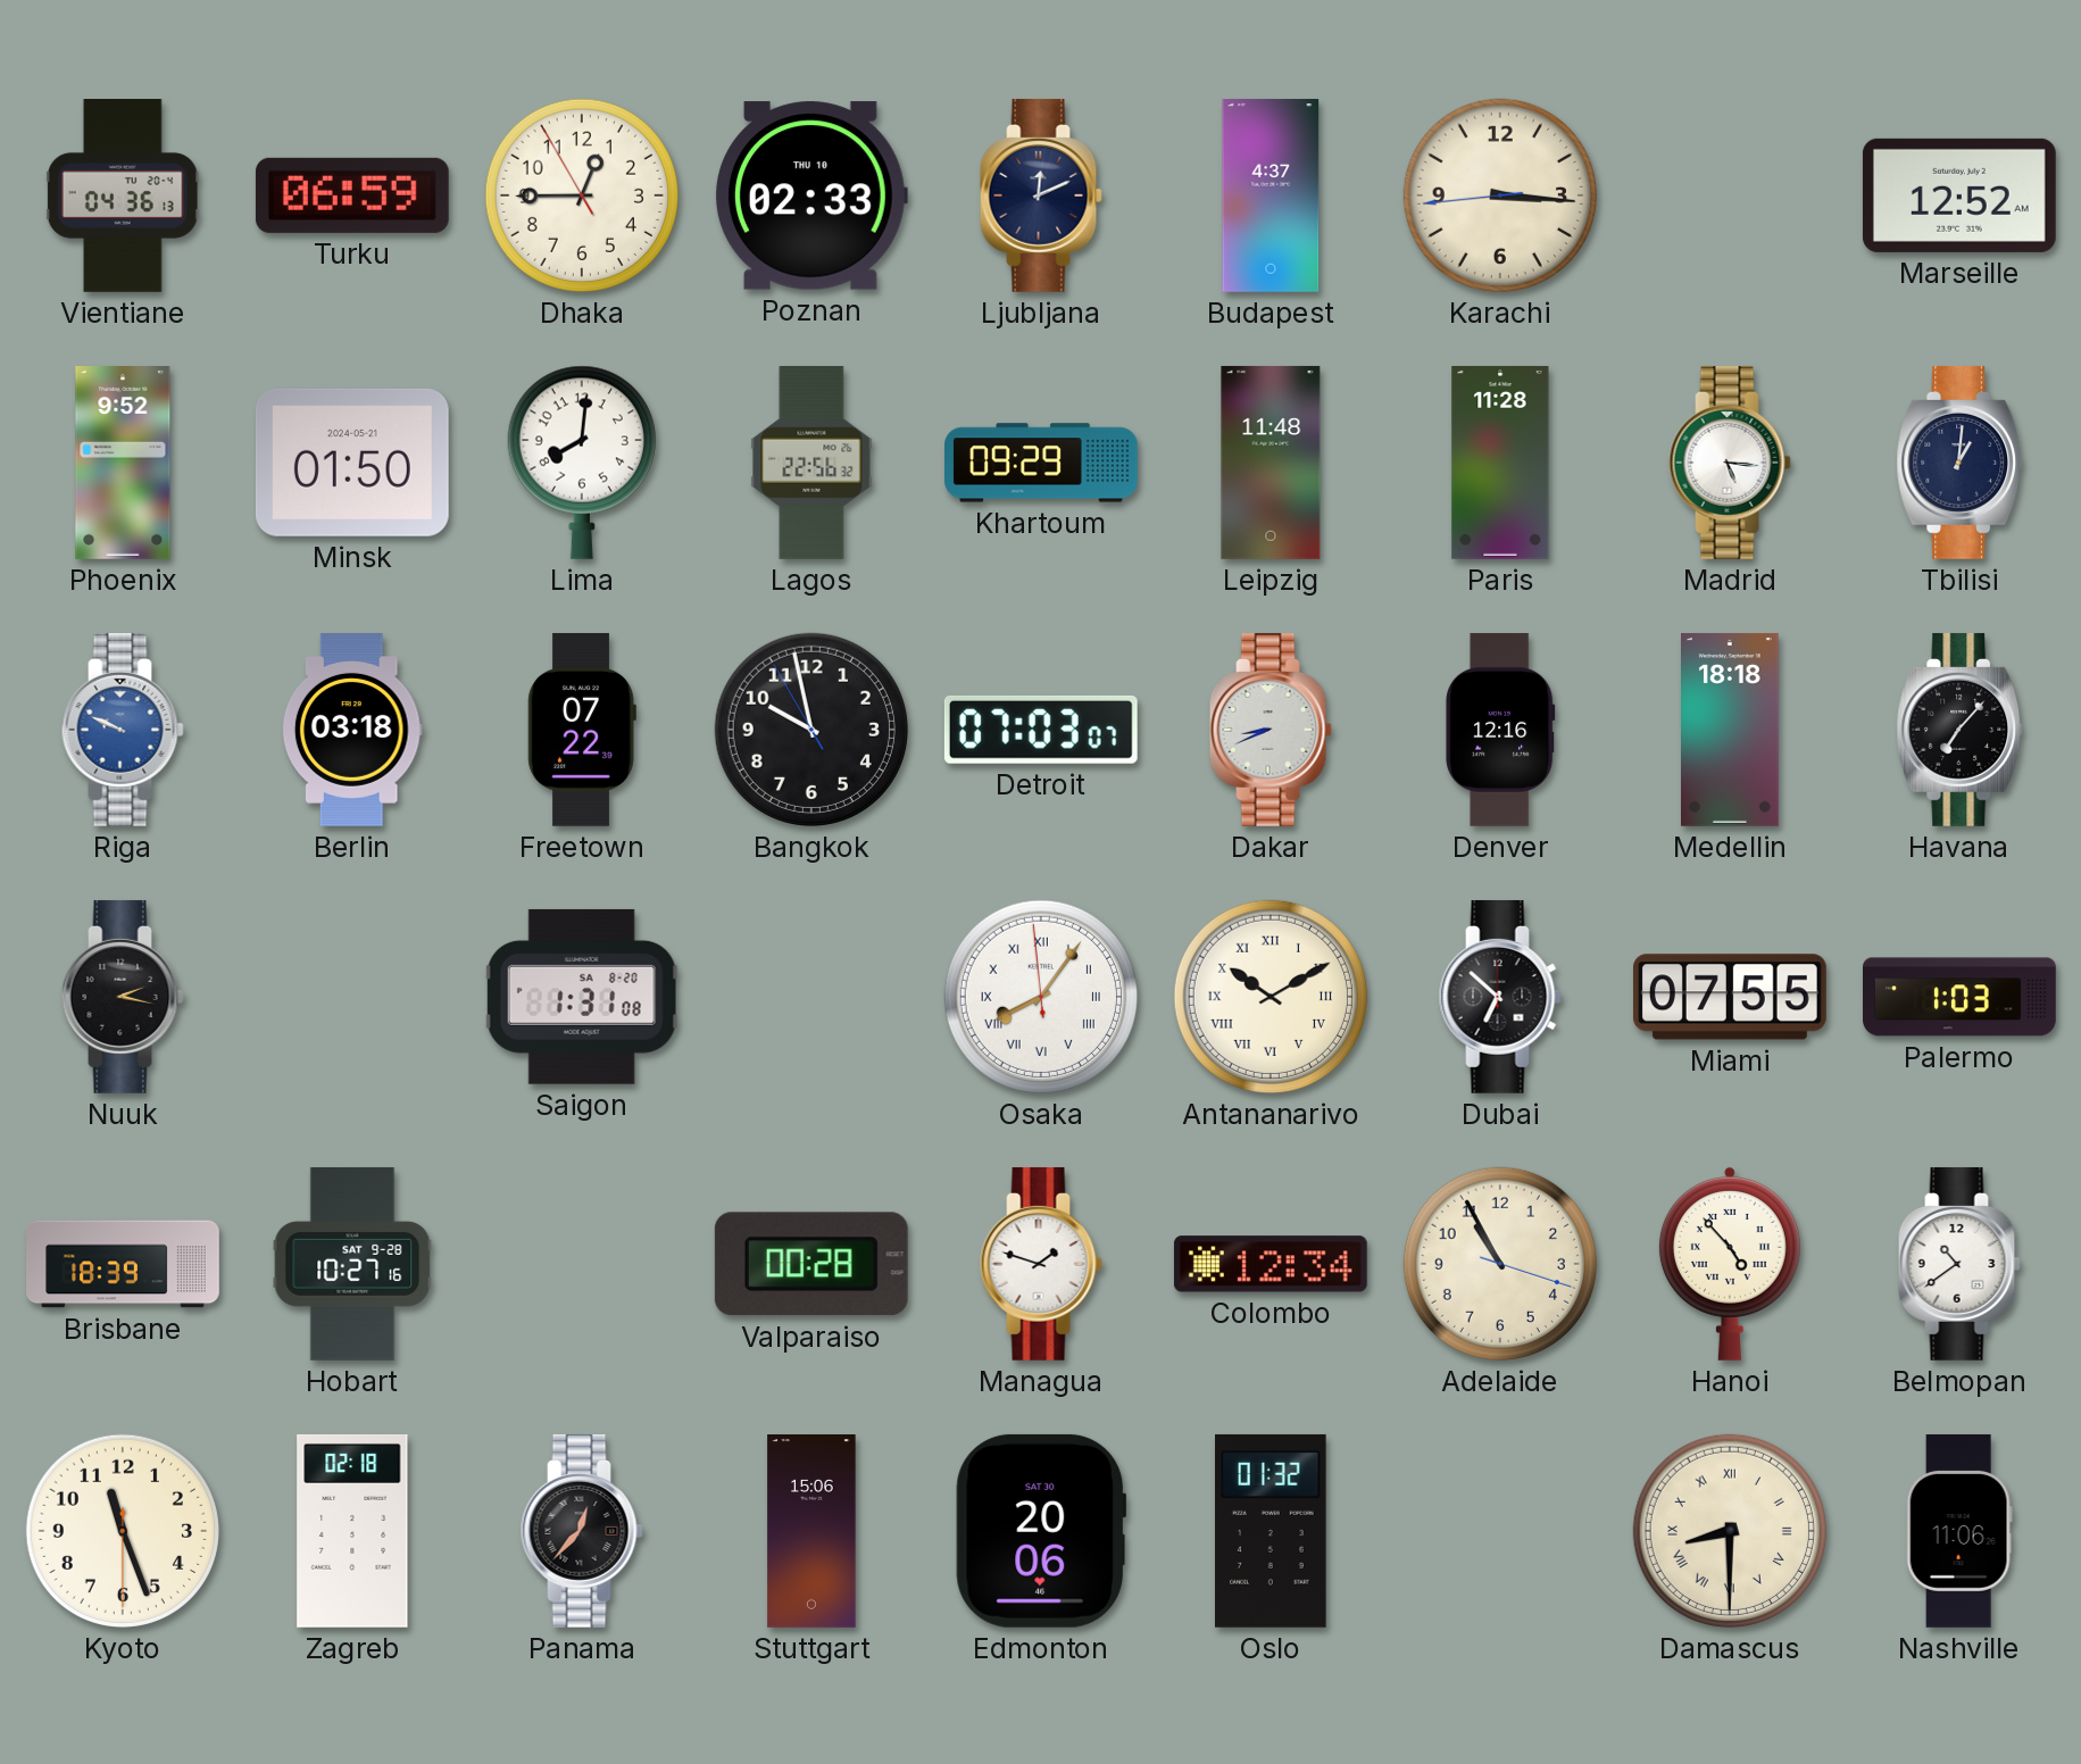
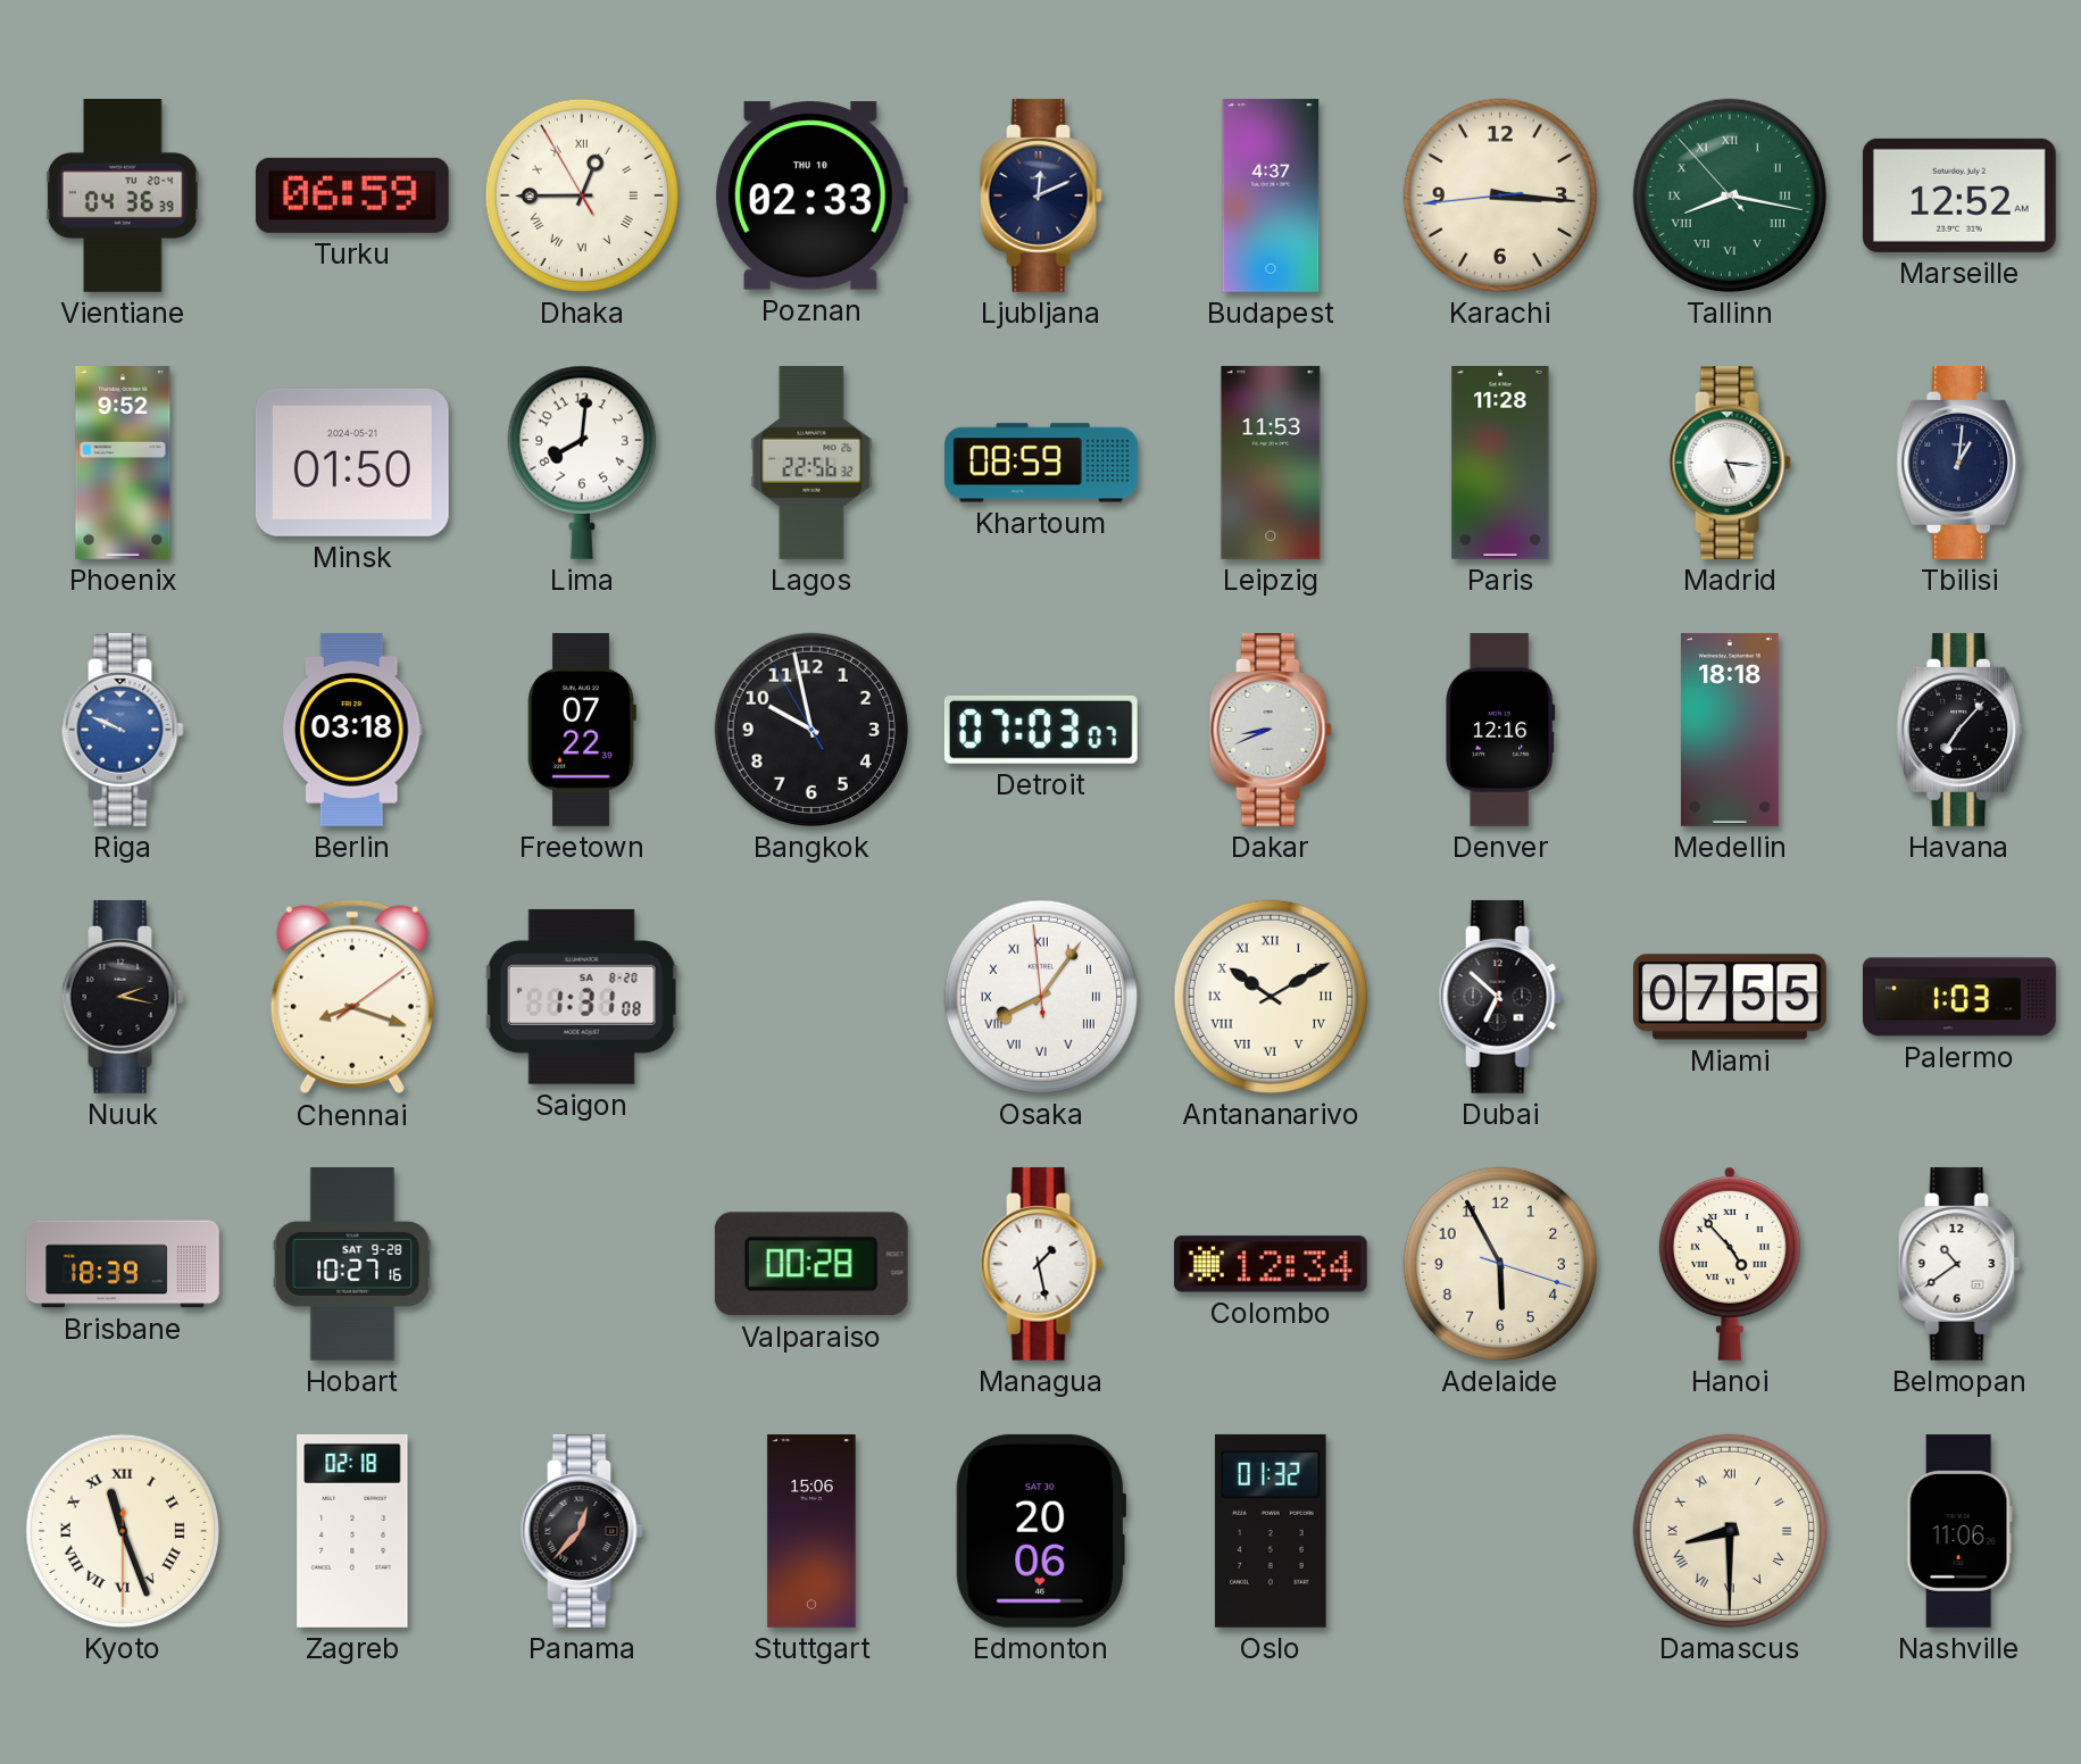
Vientiane: 04:36:13 -> 04:36:39 (123, 197)
Dhaka numerals: Arabic -> Roman (582, 195)
Tallinn: none -> 8:16 (1730, 195)
Khartoum: 09:29 -> 08:59 (1042, 463)
Leipzig: 11:48 -> 11:53 (1271, 463)
Chennai: none -> 8:18 (352, 997)
Managua: 1:48 -> 1:28 (1041, 1264)
Adelaide: 10:55 -> 5:55 (1500, 1264)
Kyoto numerals: Arabic -> Roman (123, 1531)
